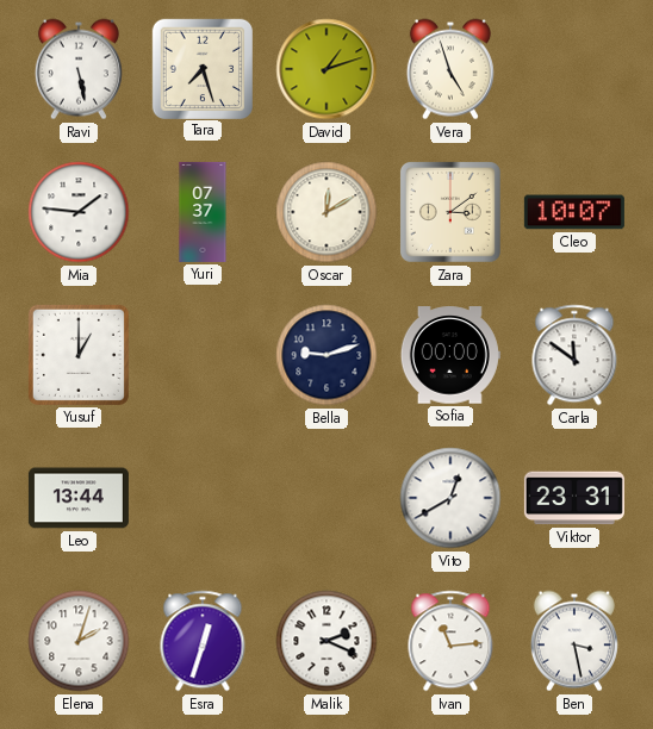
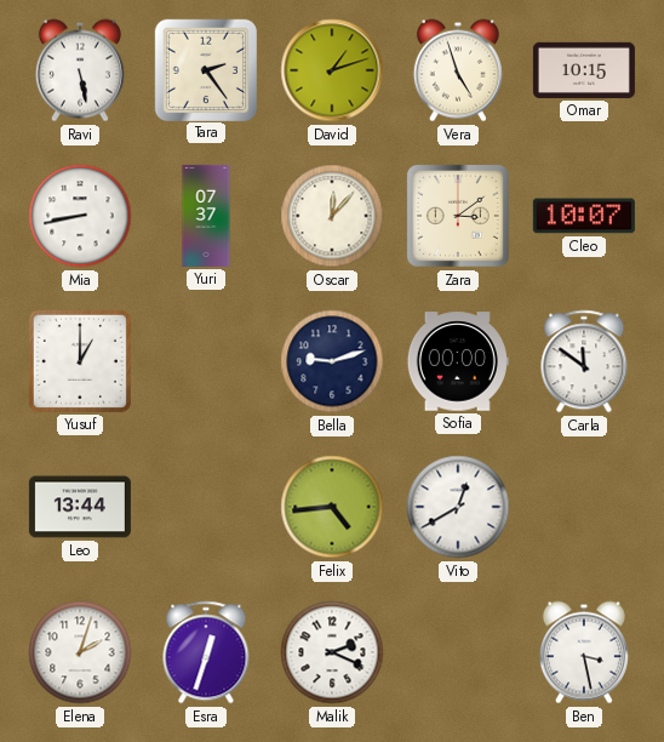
Tara: 7:27 -> 2:24 (205, 69)
Omar: none -> 10:15 (584, 70)
Mia: 1:46 -> 8:43 (80, 216)
Oscar: 12:10 -> 12:07 (332, 216)
Felix: none -> 4:44 (332, 507)
Viktor: 23:31 -> none (574, 498)
Ivan: 11:14 -> none (450, 641)
